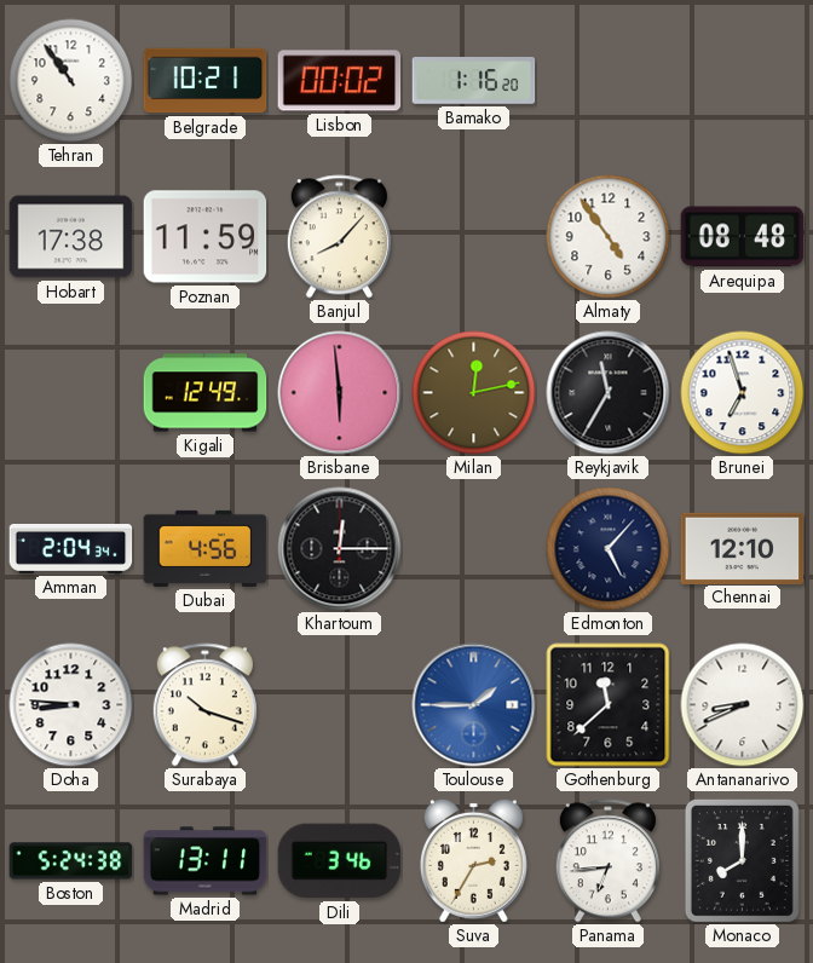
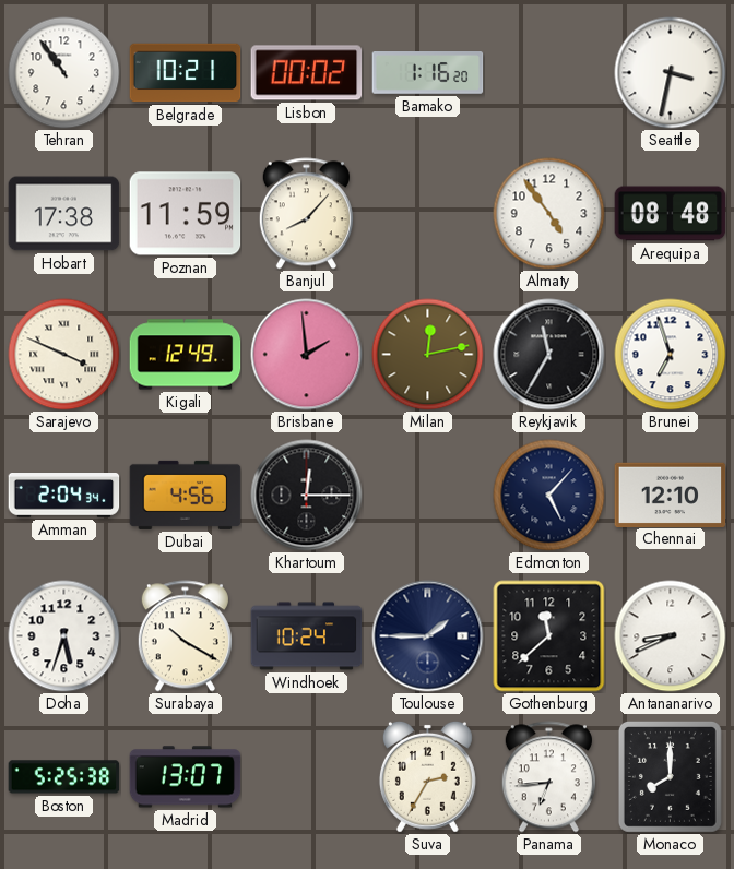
Seattle: none -> 3:32 (671, 73)
Sarajevo: none -> 3:49 (64, 355)
Brisbane: 5:59 -> 1:59 (307, 355)
Doha: 8:46 -> 5:33 (64, 636)
Surabaya: 10:18 -> 10:20 (185, 636)
Windhoek: none -> 10:24 (307, 636)
Toulouse dial: blue -> navy (428, 636)
Boston: 5:24 -> 5:25 (64, 777)
Madrid: 13:11 -> 13:07 (186, 777)
Dili: 3:46 -> none (340, 861)
